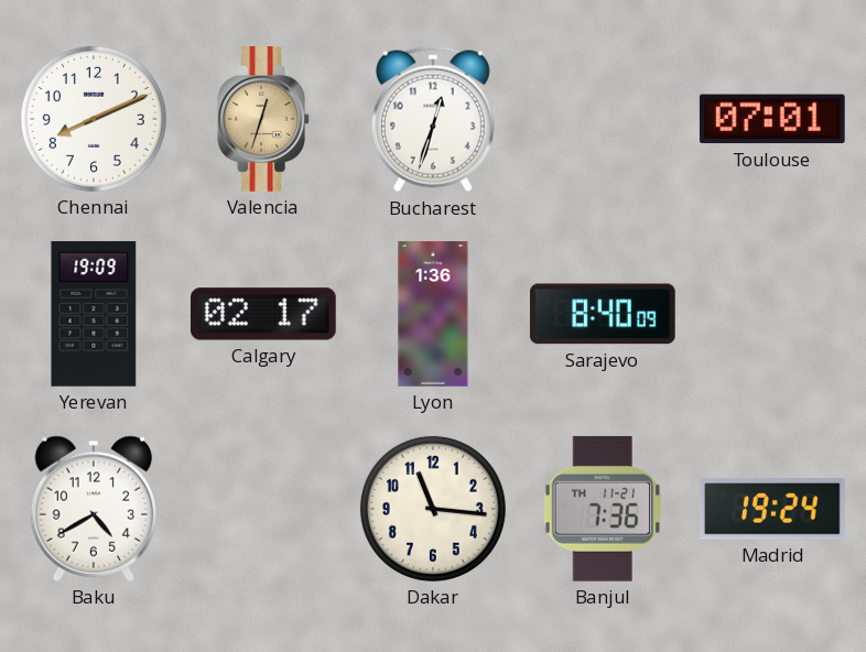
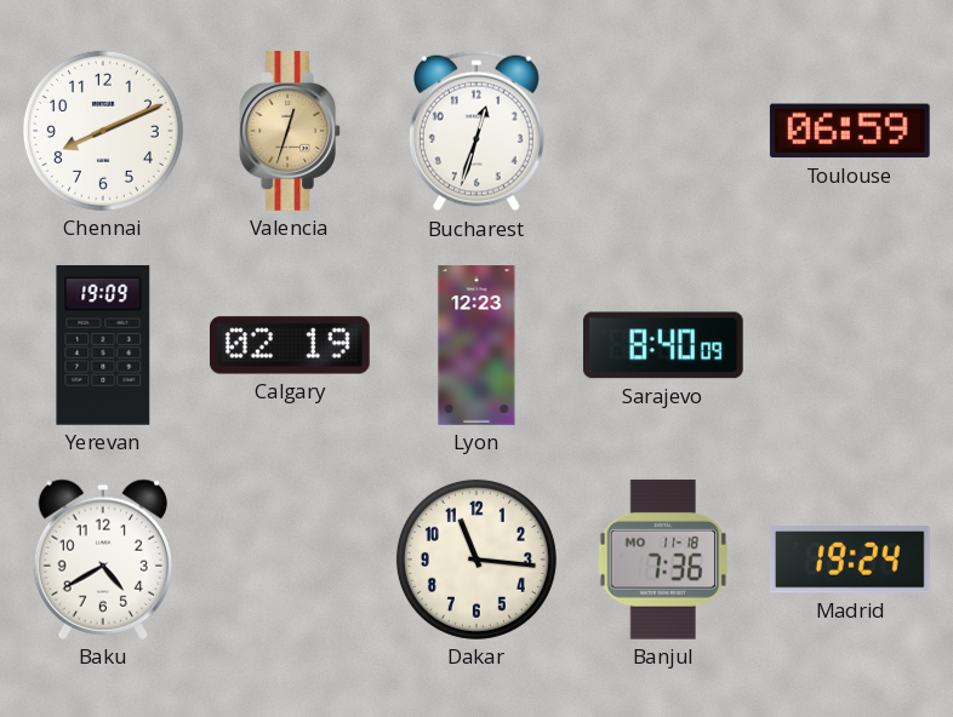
Toulouse: 07:01 -> 06:59 (850, 131)
Calgary: 02:17 -> 02:19 (290, 345)
Lyon: 1:36 -> 12:23 (476, 345)
Banjul date: TH 11-21 -> MO 11-18 (662, 560)
